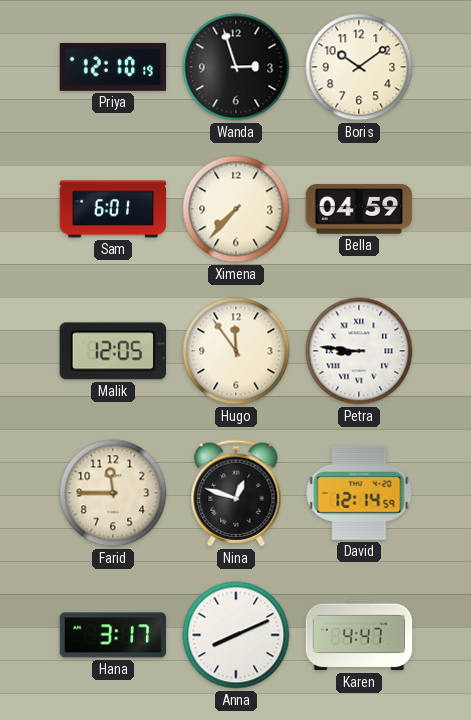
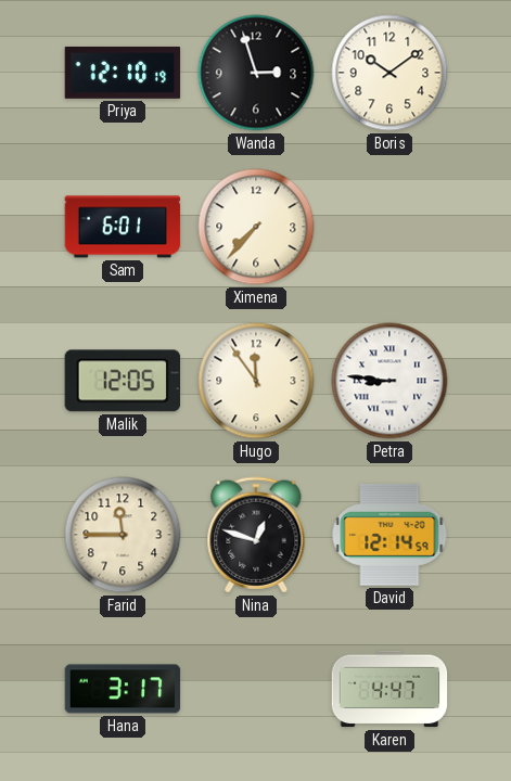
Bella: 04:59 -> none (359, 209)
Anna: 8:11 -> none (236, 635)
